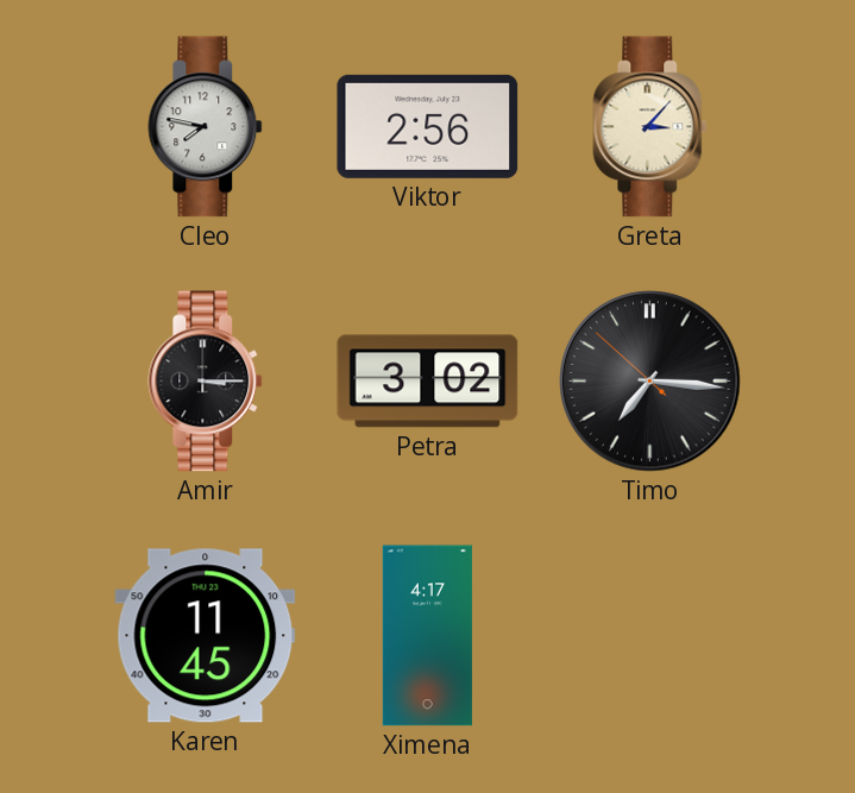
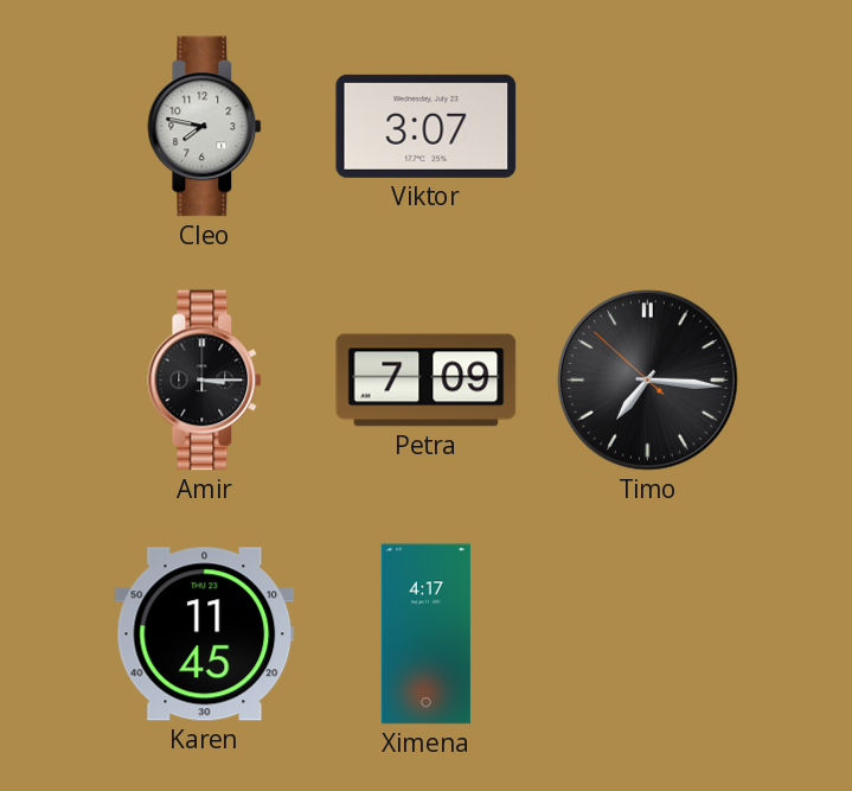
Viktor: 2:56 -> 3:07 (427, 126)
Greta: 3:07 -> none (650, 127)
Petra: 3:02 -> 7:09 (427, 381)
